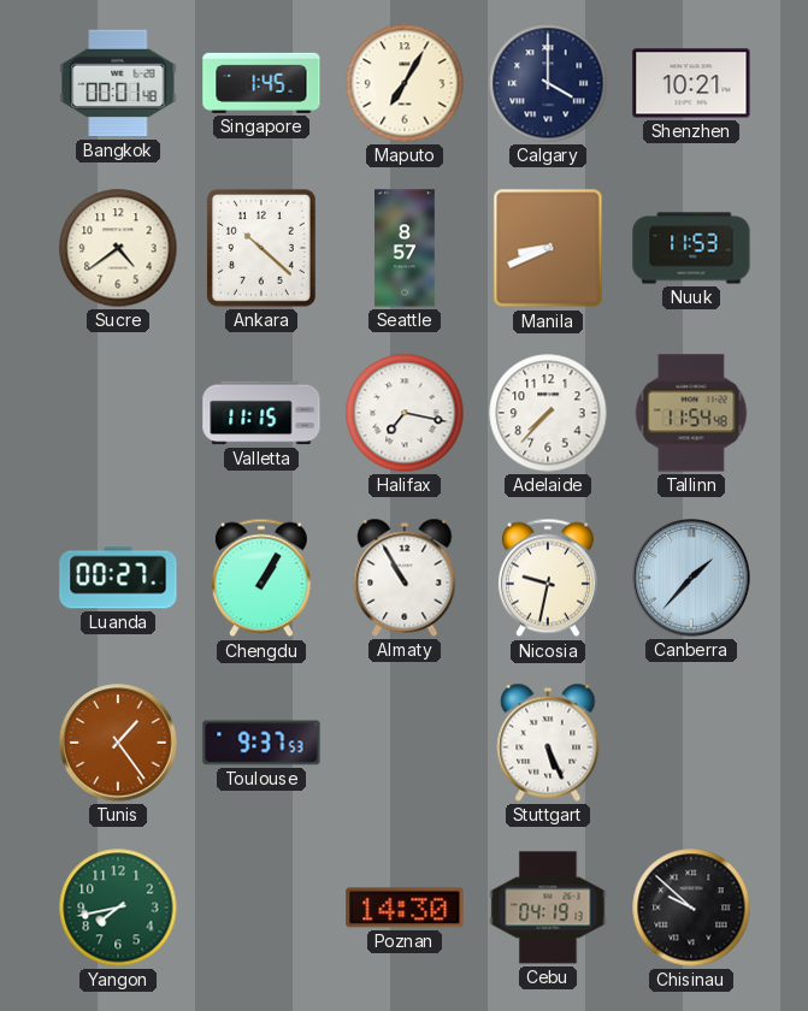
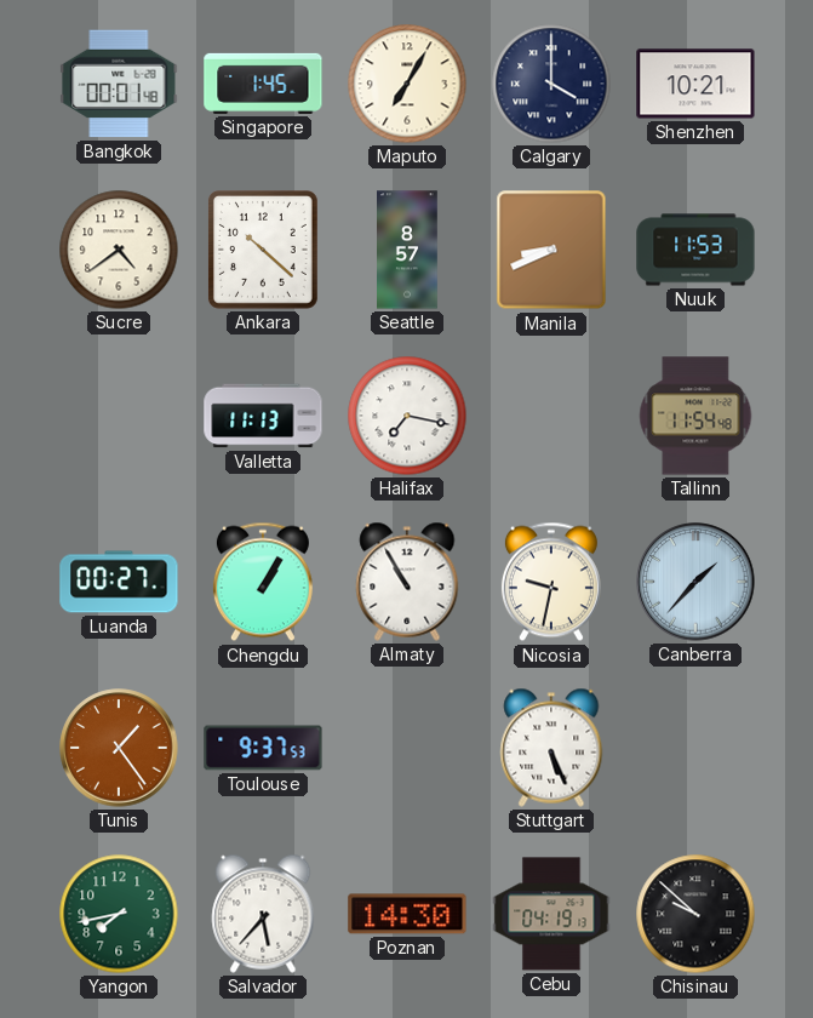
Valletta: 11:15 -> 11:13 (263, 416)
Adelaide: 7:37 -> none (548, 413)
Salvador: none -> 5:37 (263, 914)
